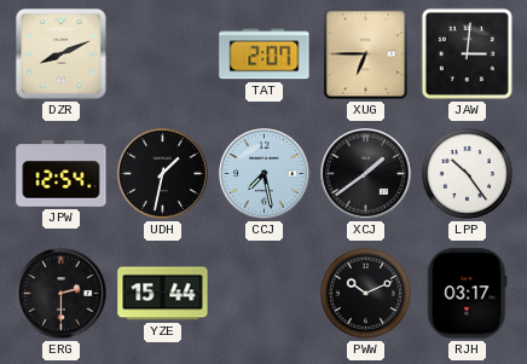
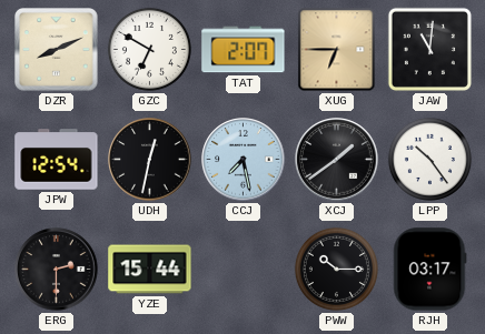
GZC: none -> 6:50 (149, 49)
JAW: 3:01 -> 11:01 (429, 49)
UDH: 1:32 -> 12:32 (150, 160)
PWW: 10:11 -> 10:15 (336, 269)
